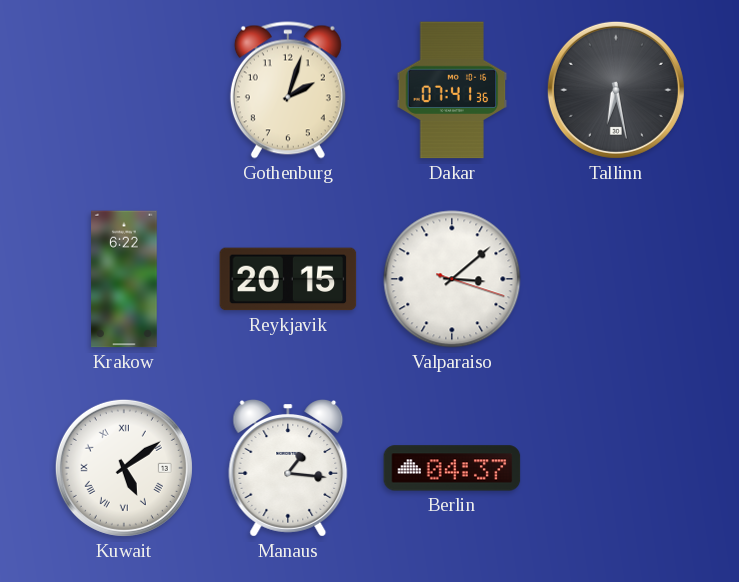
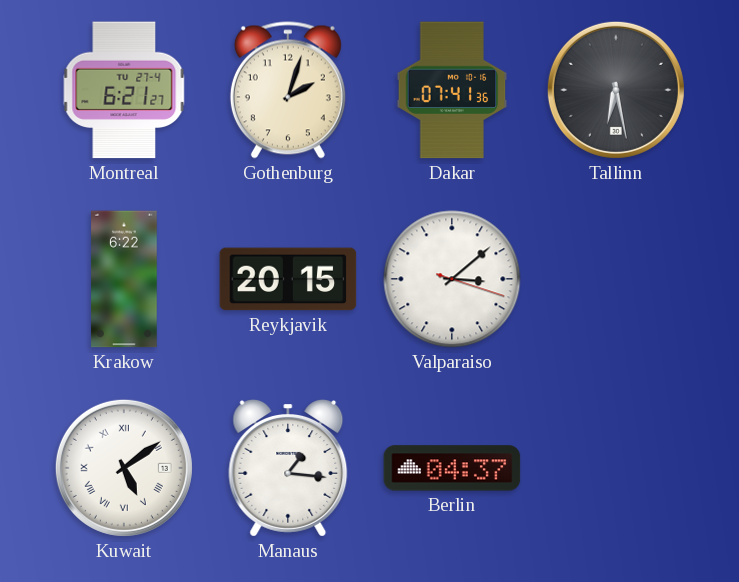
Montreal: none -> 6:21 (124, 90)
